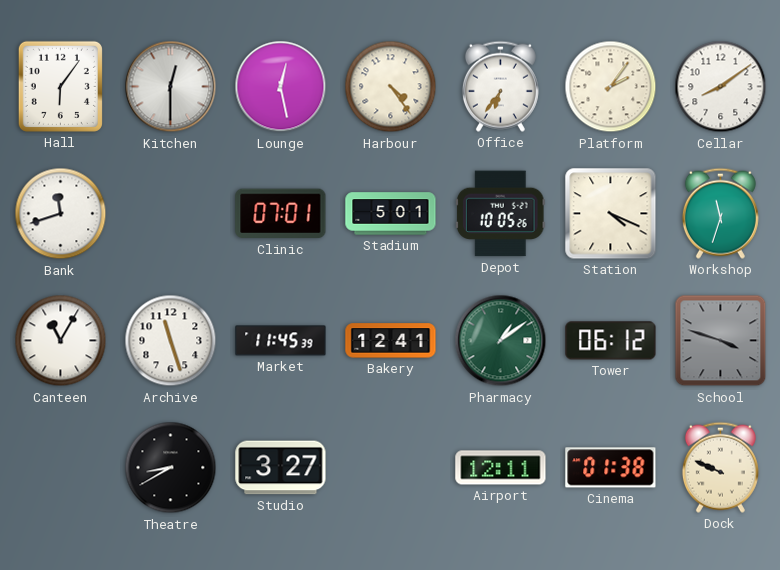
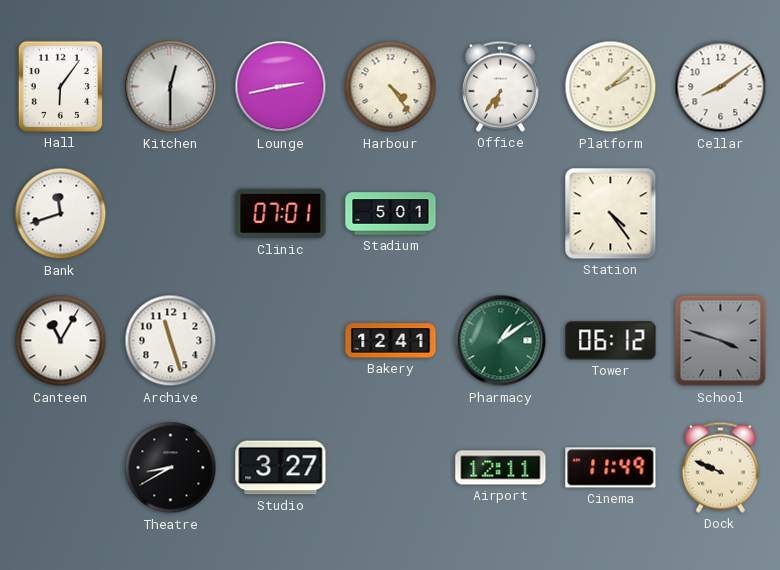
Lounge: 12:28 -> 2:43 (281, 87)
Platform: 2:06 -> 2:08 (611, 87)
Depot: 10:05 -> none (500, 214)
Station: 4:19 -> 4:24 (611, 214)
Workshop: 11:33 -> none (720, 213)
Market: 11:45 -> none (281, 341)
Cinema: 01:38 -> 11:49 (611, 468)
